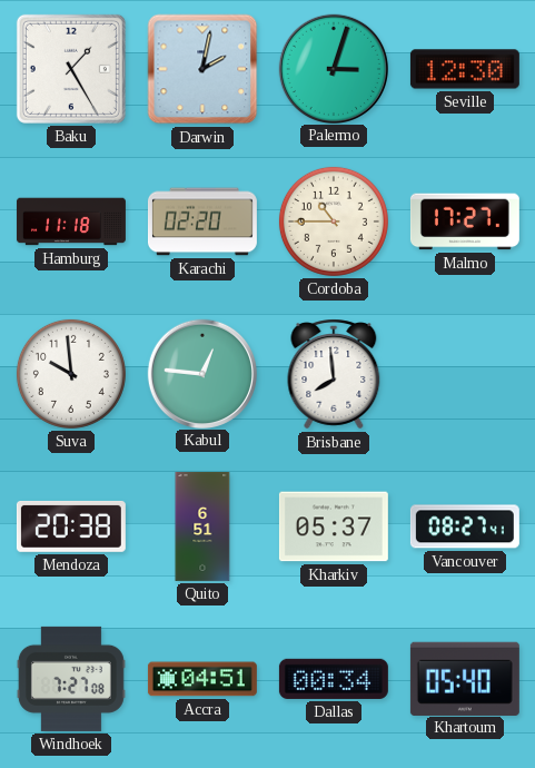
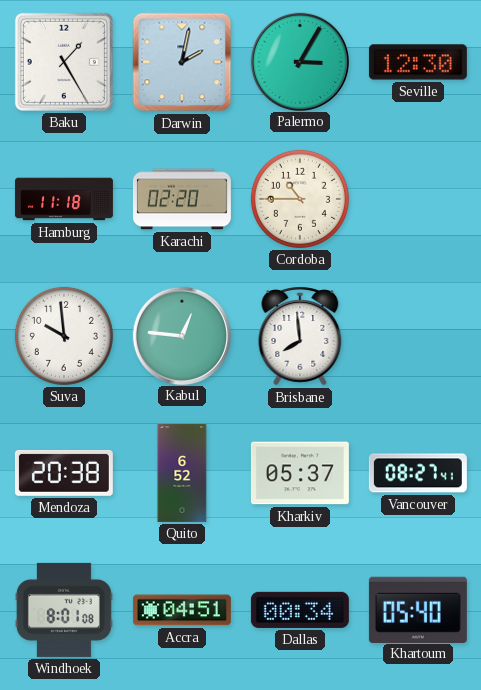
Palermo: 3:03 -> 3:05 (299, 61)
Malmo: 17:27 -> none (465, 221)
Quito: 6:51 -> 6:52 (182, 473)
Windhoek: 7:27 -> 8:01 (64, 610)
